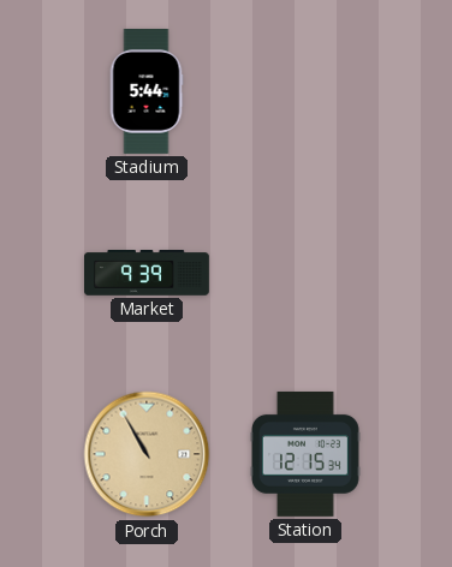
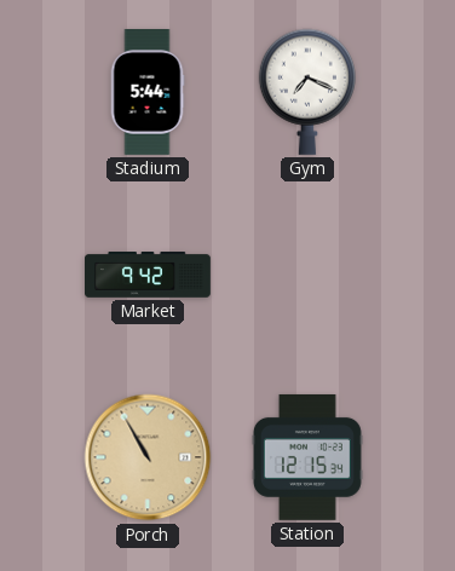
Gym: none -> 7:19 (306, 92)
Market: 9:39 -> 9:42 (149, 276)
